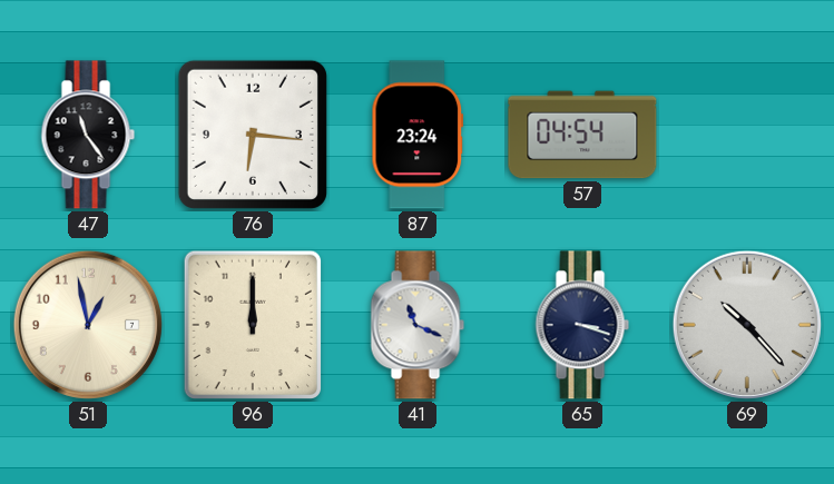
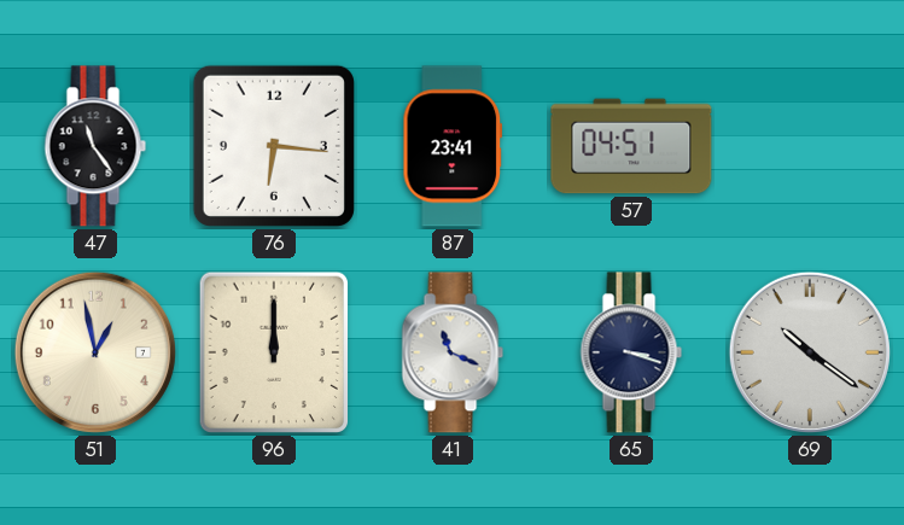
87: 23:24 -> 23:41 (453, 146)
57: 04:54 -> 04:51 (631, 146)
69: 10:23 -> 10:21 (810, 352)
